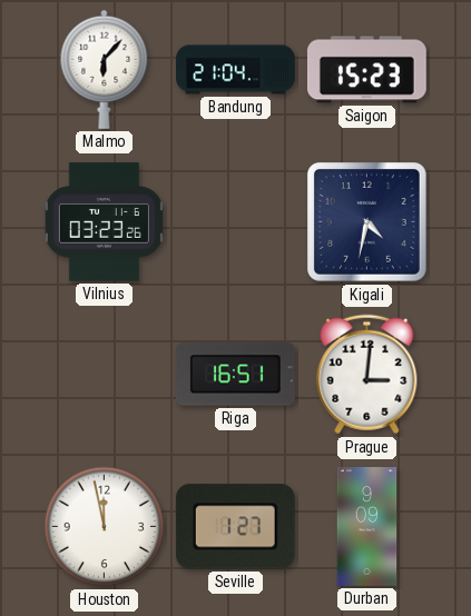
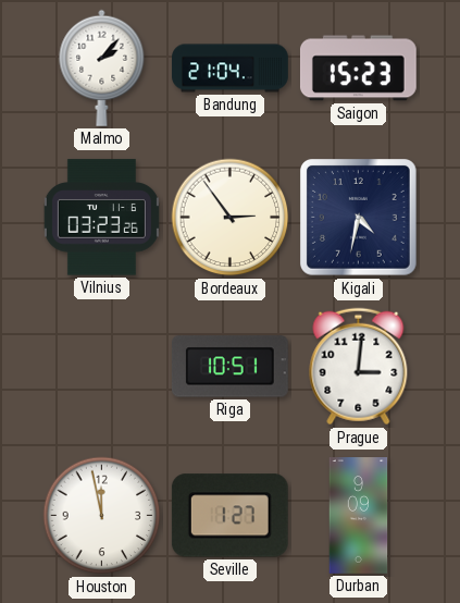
Malmo: 6:07 -> 2:07 (102, 67)
Bordeaux: none -> 2:54 (231, 218)
Riga: 16:51 -> 10:51 (229, 367)
